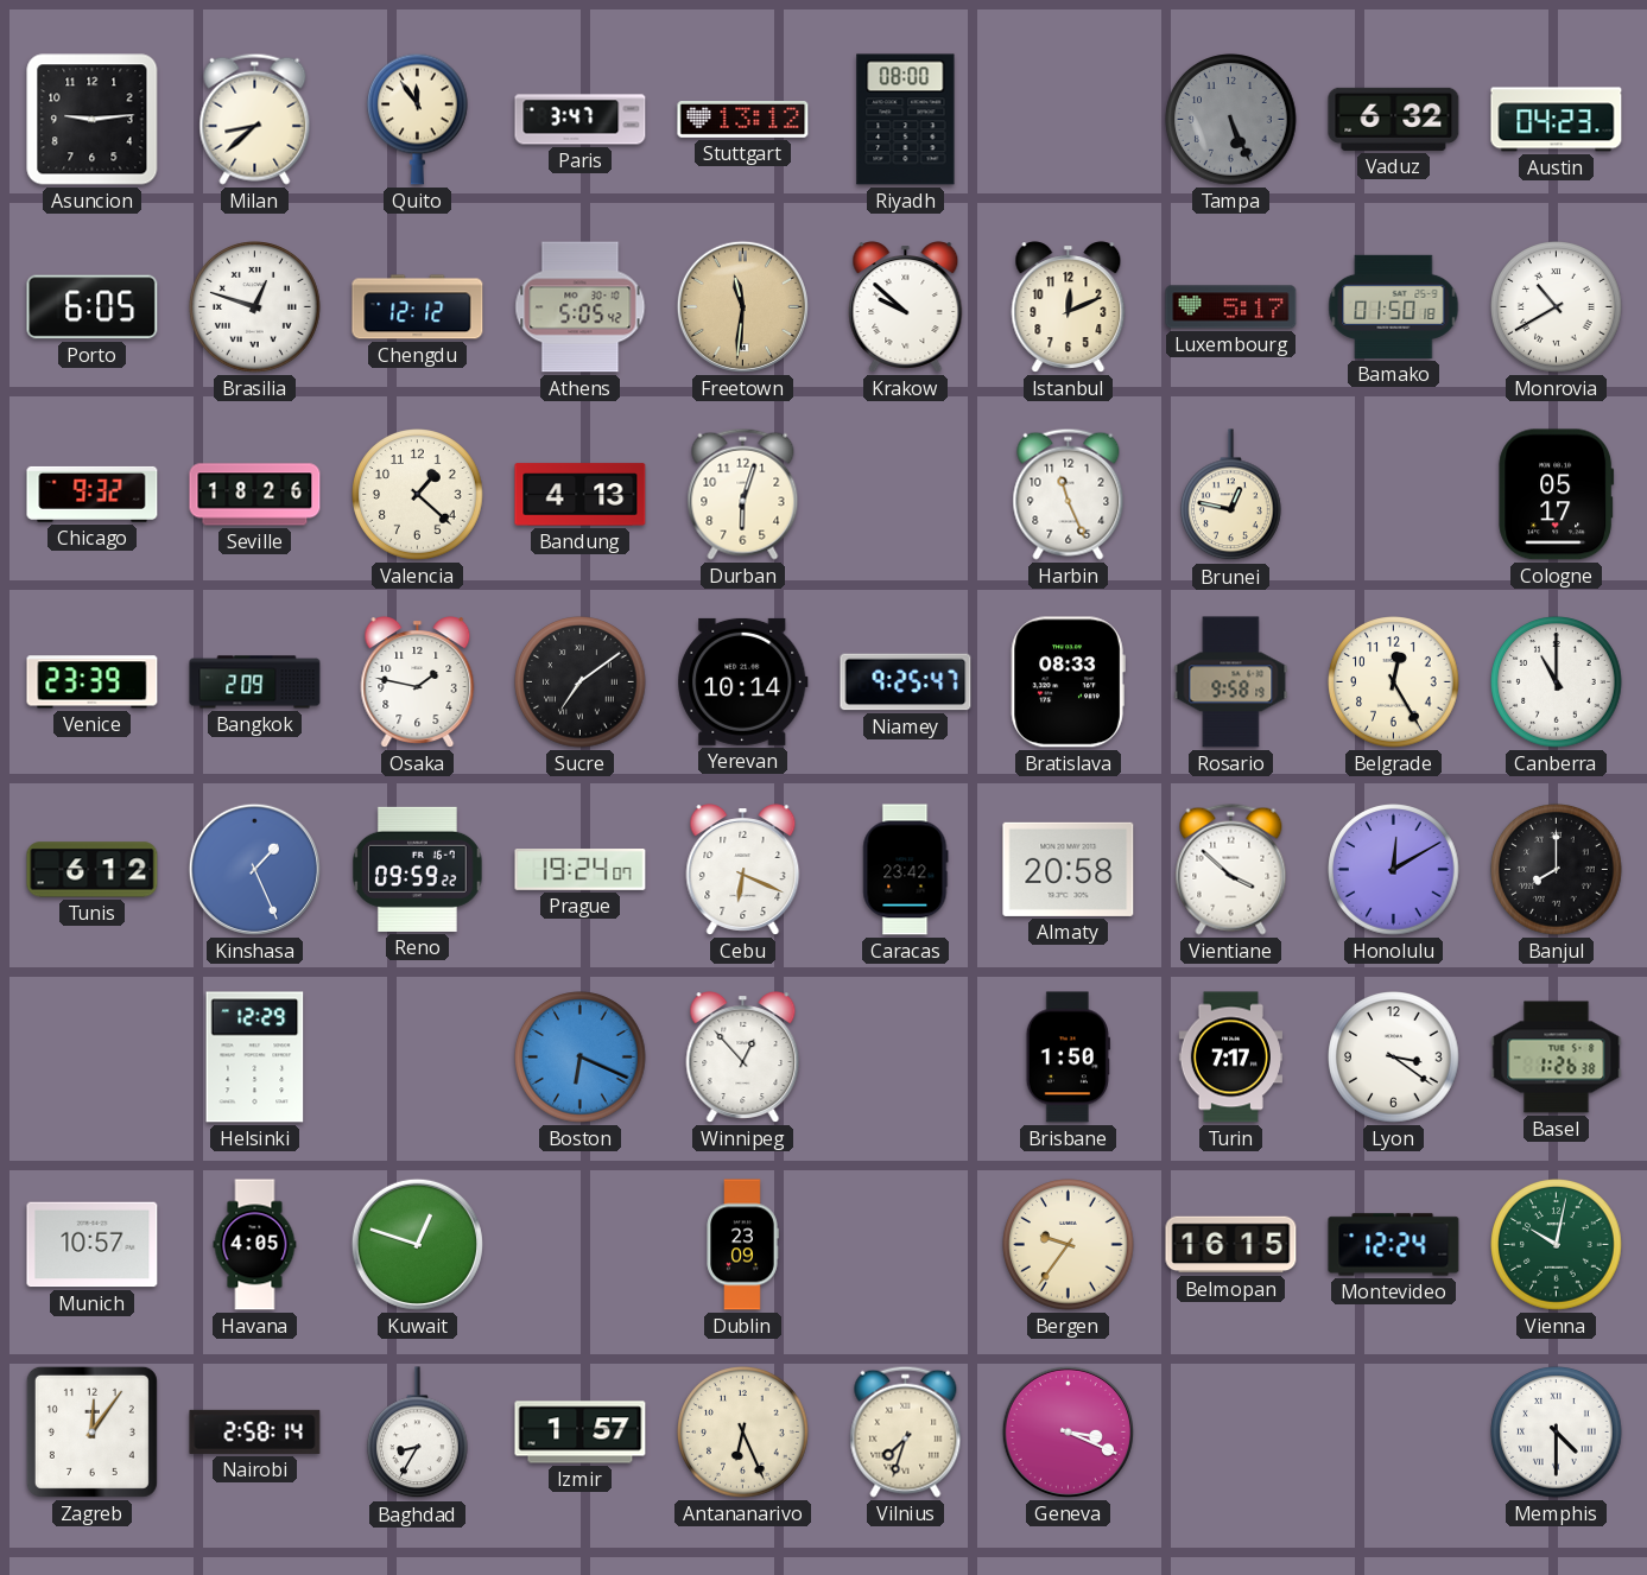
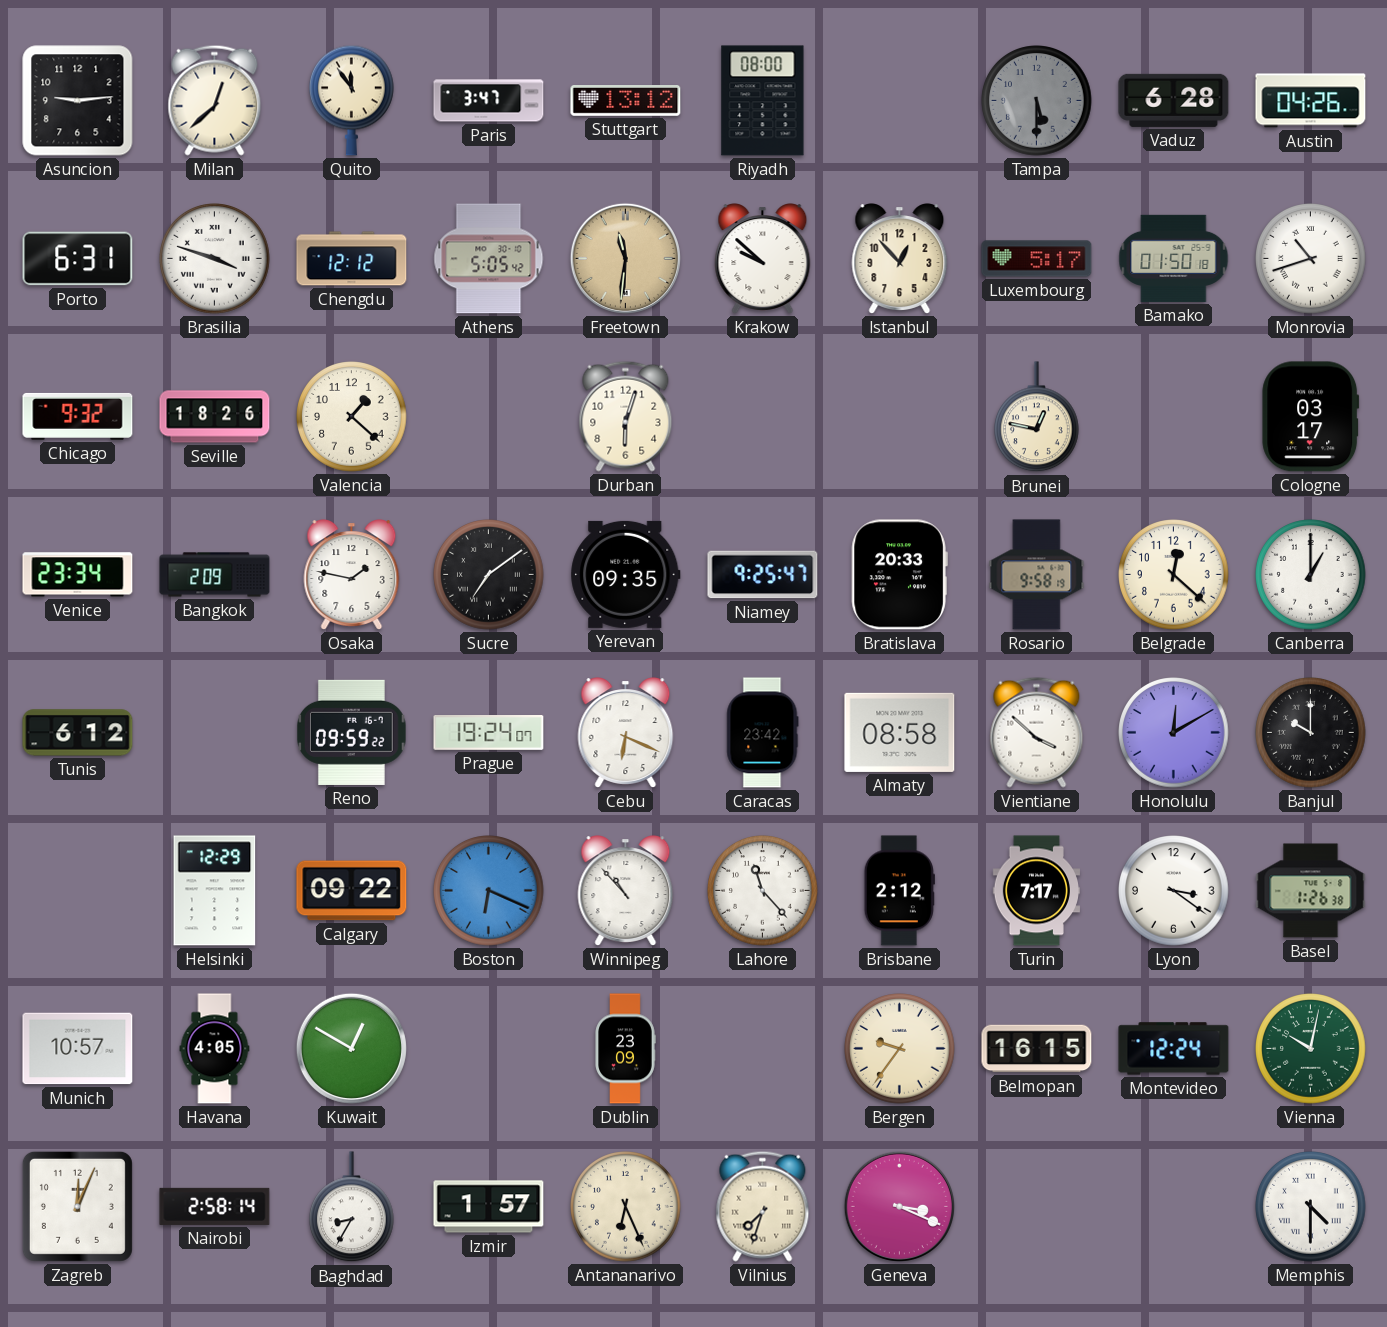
Milan: 8:38 -> 12:38 (215, 100)
Tampa: 5:26 -> 5:30 (1037, 101)
Vaduz: 6:32 -> 6:28 (1174, 100)
Austin: 04:23 -> 04:26 (1311, 101)
Porto: 6:05 -> 6:31 (78, 259)
Brasilia: 12:48 -> 3:48 (215, 259)
Istanbul: 12:11 -> 12:53 (900, 259)
Monrovia: 10:40 -> 10:42 (1311, 259)
Bandung: 4:13 -> none (581, 495)
Harbin: 11:26 -> none (1069, 494)
Cologne: 05:17 -> 03:17 (1311, 417)
Venice: 23:39 -> 23:34 (78, 575)
Yerevan: 10:14 -> 09:35 (626, 574)
Bratislava: 08:33 -> 20:33 (899, 575)
Belgrade: 12:25 -> 12:22 (1174, 575)
Canberra: 11:00 -> 1:00 (1311, 575)
Kinshasa: 1:26 -> none (254, 869)
Almaty: 20:58 -> 08:58 (900, 732)
Banjul: 8:00 -> 10:00 (1311, 733)
Calgary: none -> 09:22 (352, 891)
Winnipeg: 12:53 -> 10:53 (626, 891)
Lahore: none -> 11:23 (763, 891)
Brisbane: 1:50 -> 2:12 (899, 891)
Kuwait: 12:48 -> 12:50 (351, 1048)
Zagreb: 12:06 -> 12:04 (77, 1206)
